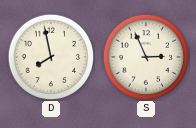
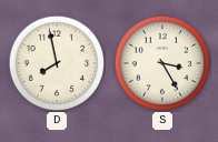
S: 2:56 -> 3:25 (162, 63)
